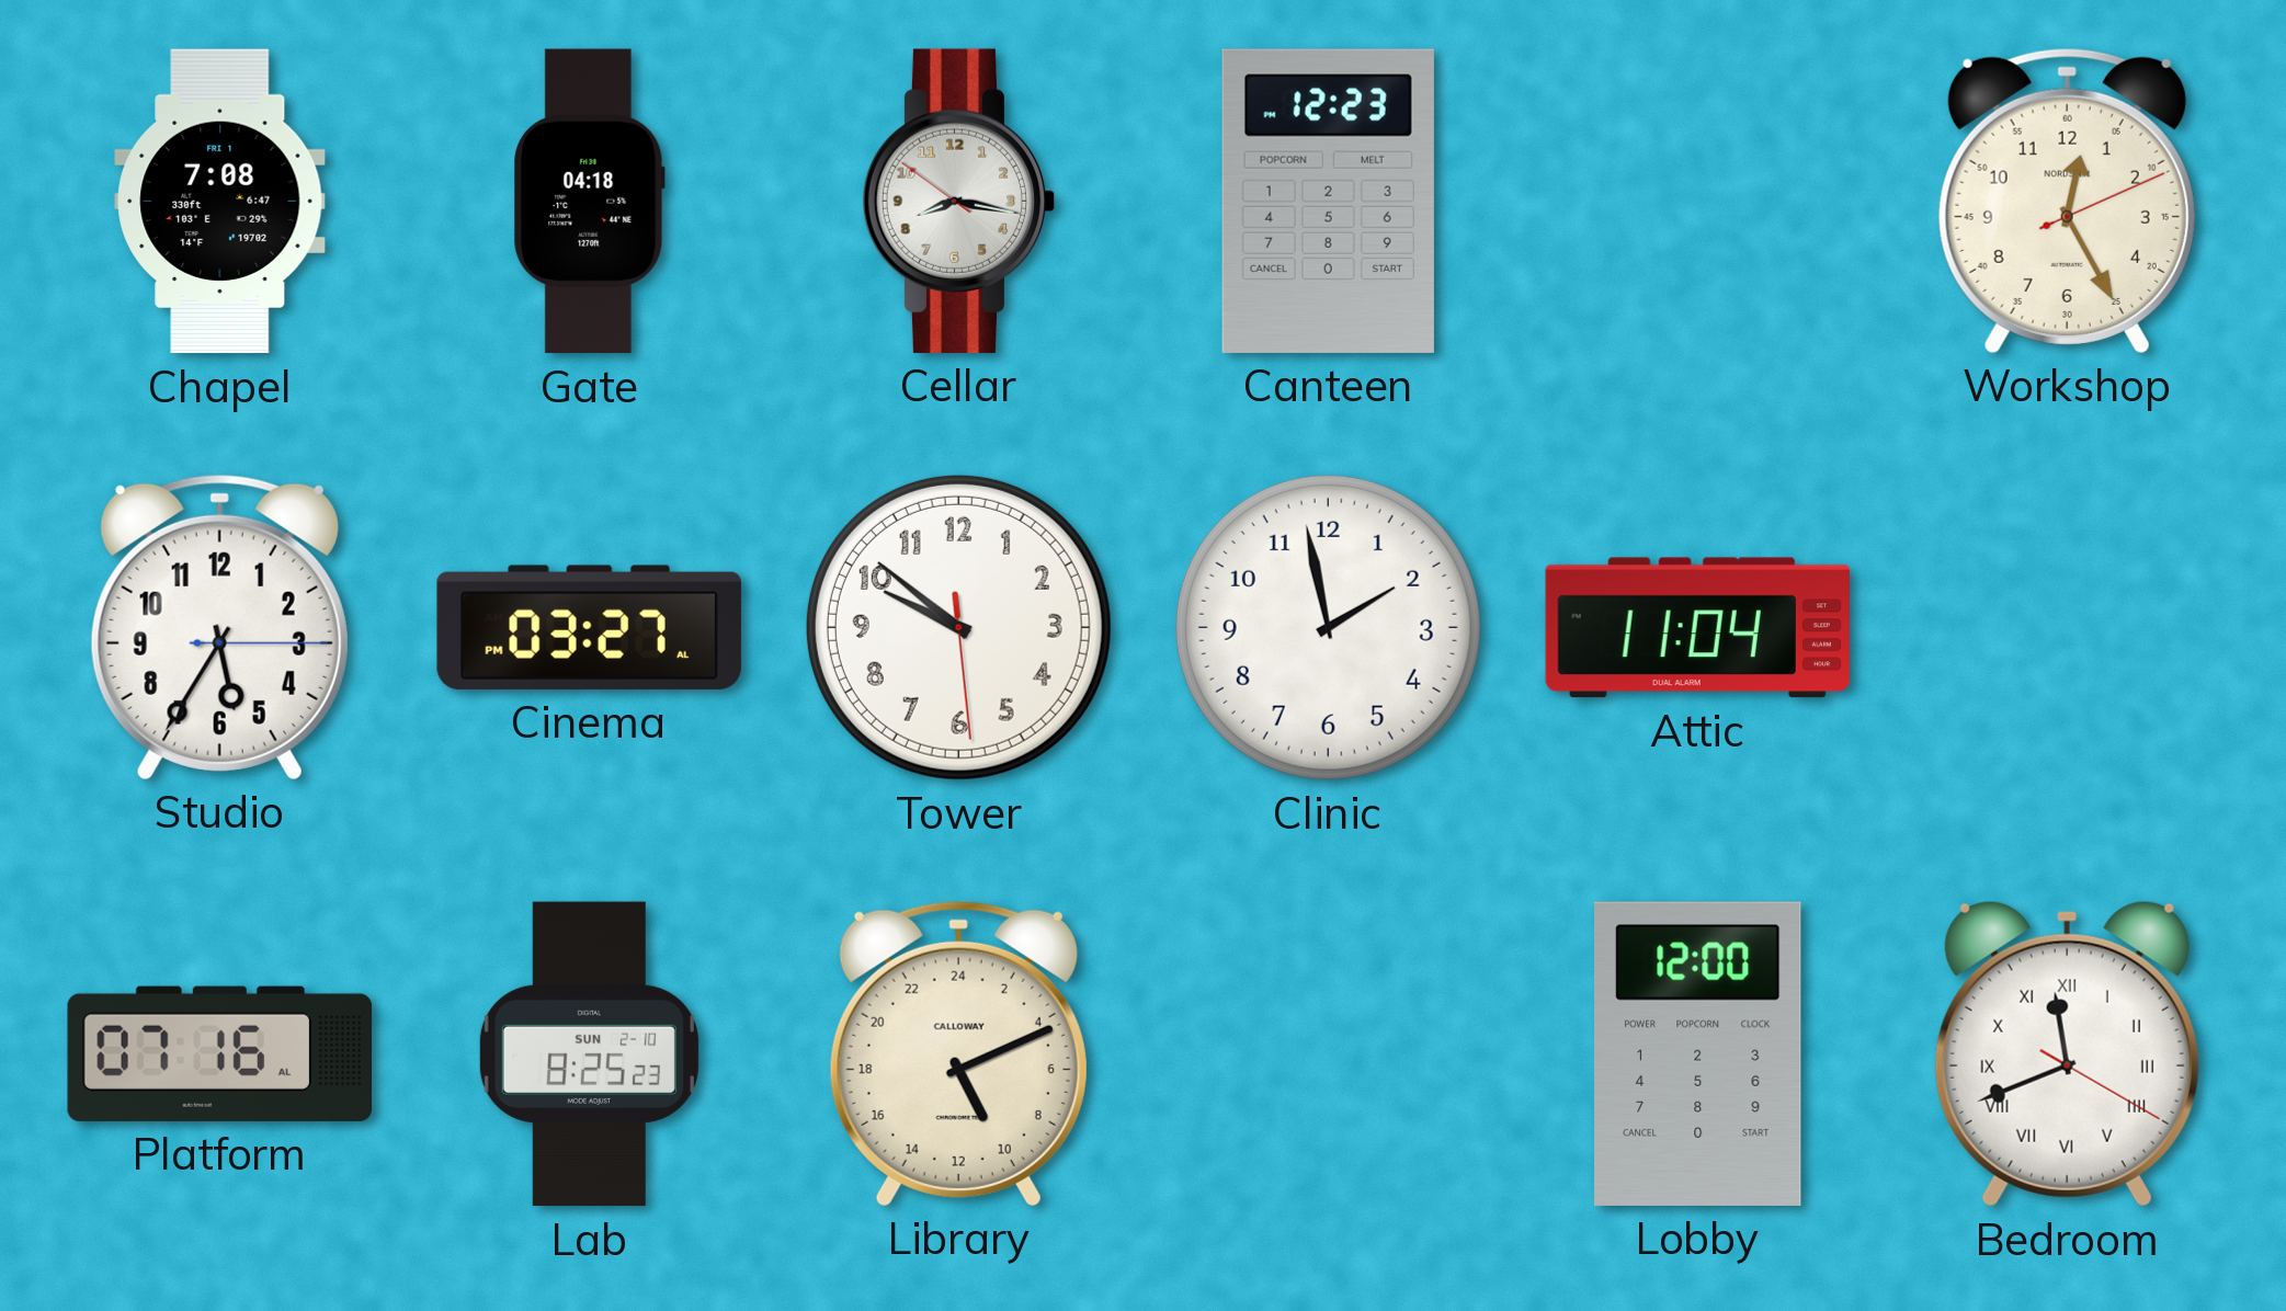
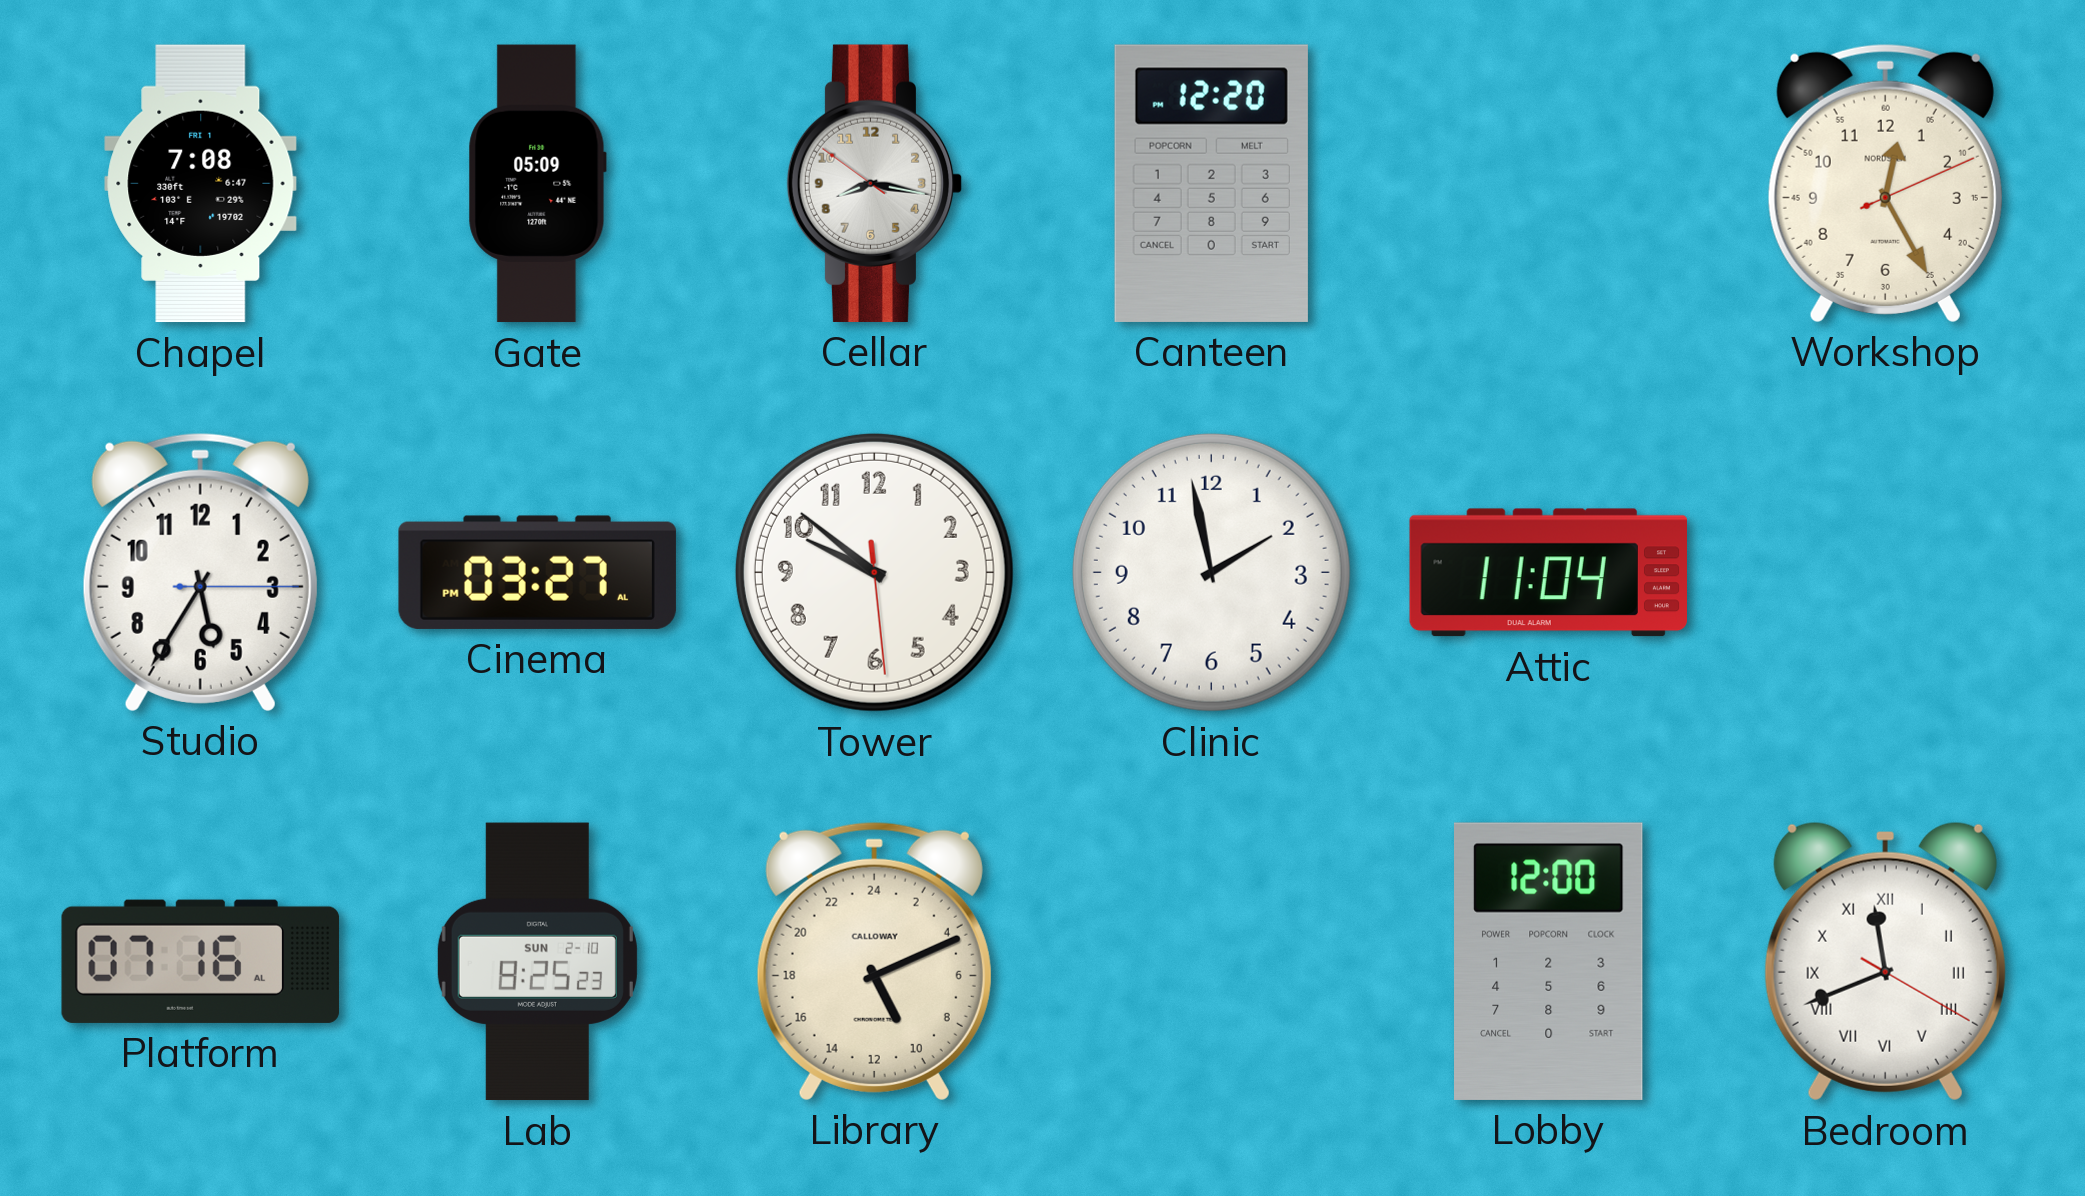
Gate: 04:18 -> 05:09 (537, 184)
Canteen: 12:23 -> 12:20 (1211, 183)
